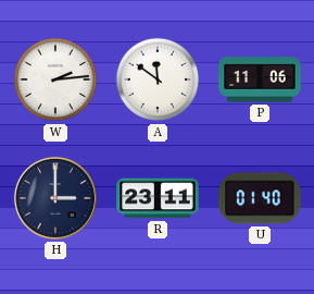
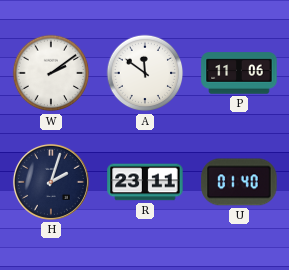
W: 2:14 -> 2:09 (51, 73)
H: 3:00 -> 2:03 (51, 182)
